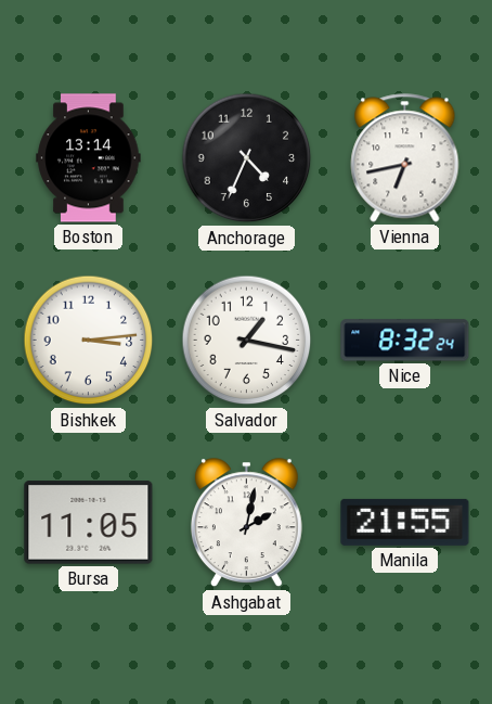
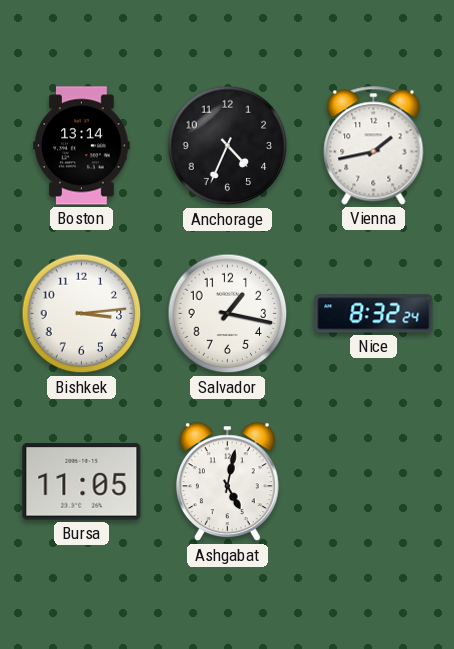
Vienna: 6:43 -> 1:43 (374, 146)
Ashgabat: 2:02 -> 5:02 (227, 482)
Manila: 21:55 -> none (405, 522)
